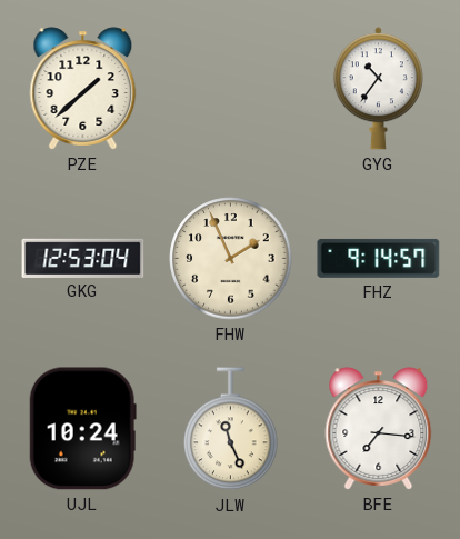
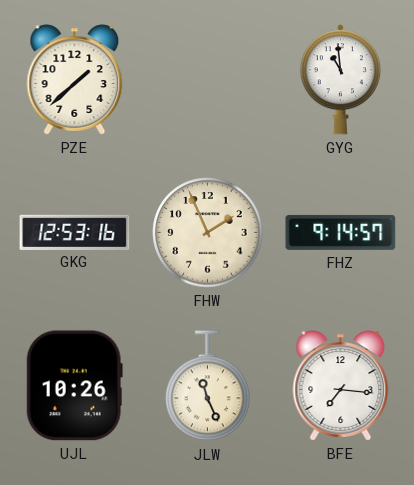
GYG: 10:36 -> 10:59 (340, 80)
GKG: 12:53:04 -> 12:53:16 (75, 232)
UJL: 10:24 -> 10:26 (74, 386)
